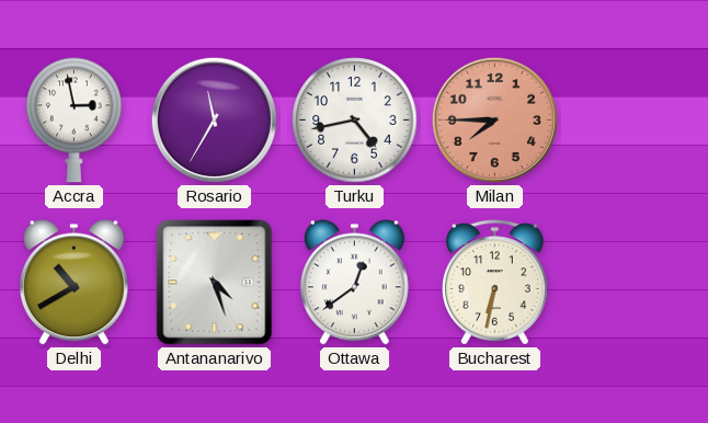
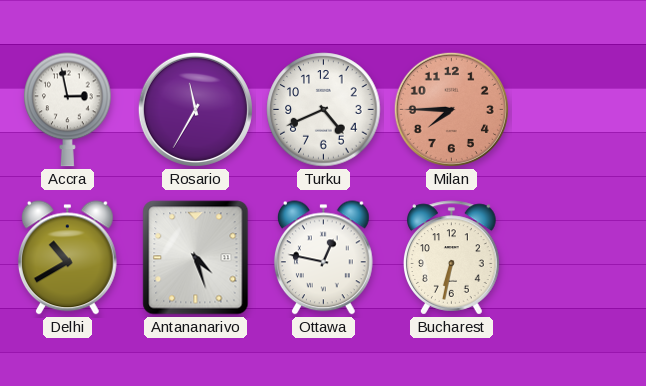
Turku: 4:43 -> 4:41 (324, 110)
Ottawa: 12:39 -> 12:47 (323, 258)
